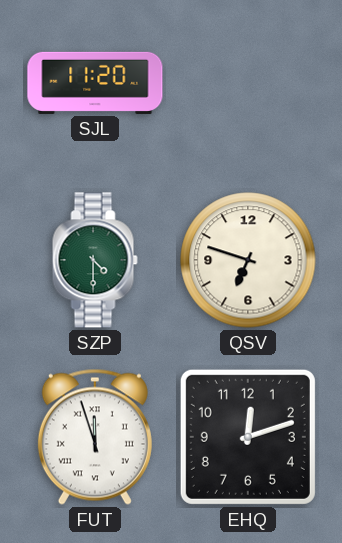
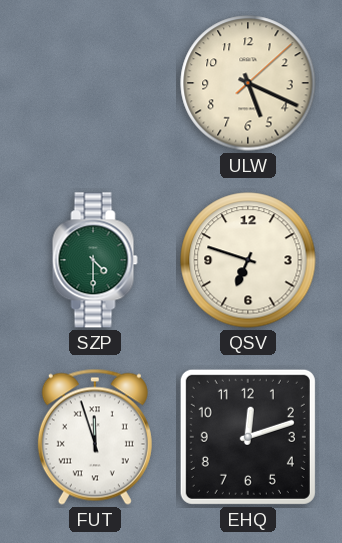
SJL: 11:20 -> none (95, 83)
ULW: none -> 5:19 (248, 83)
